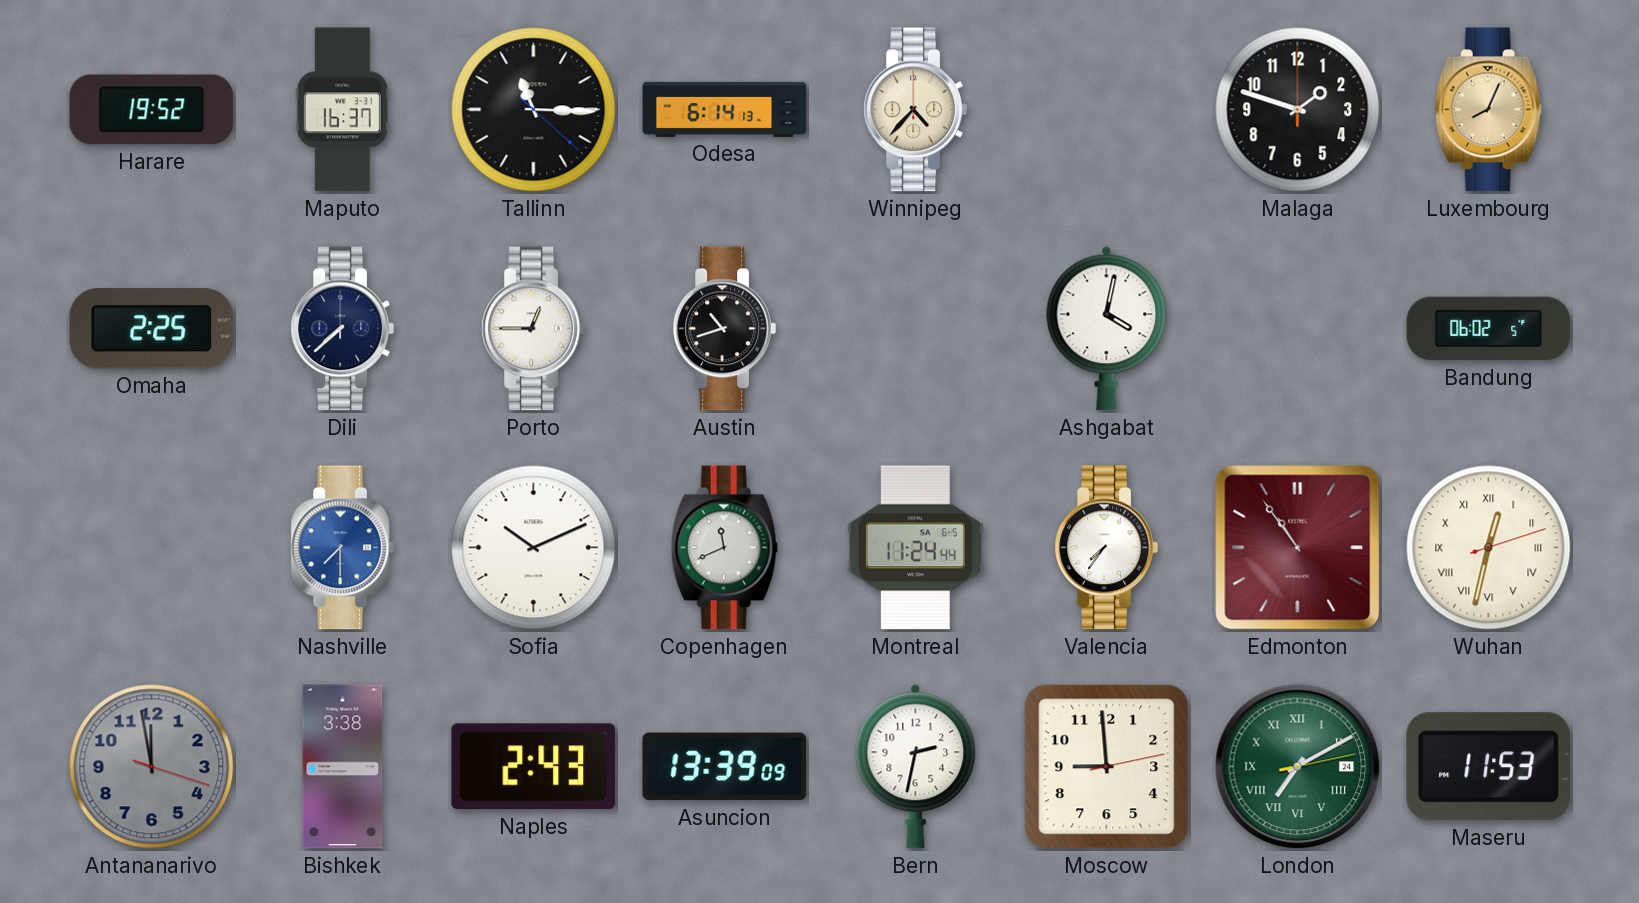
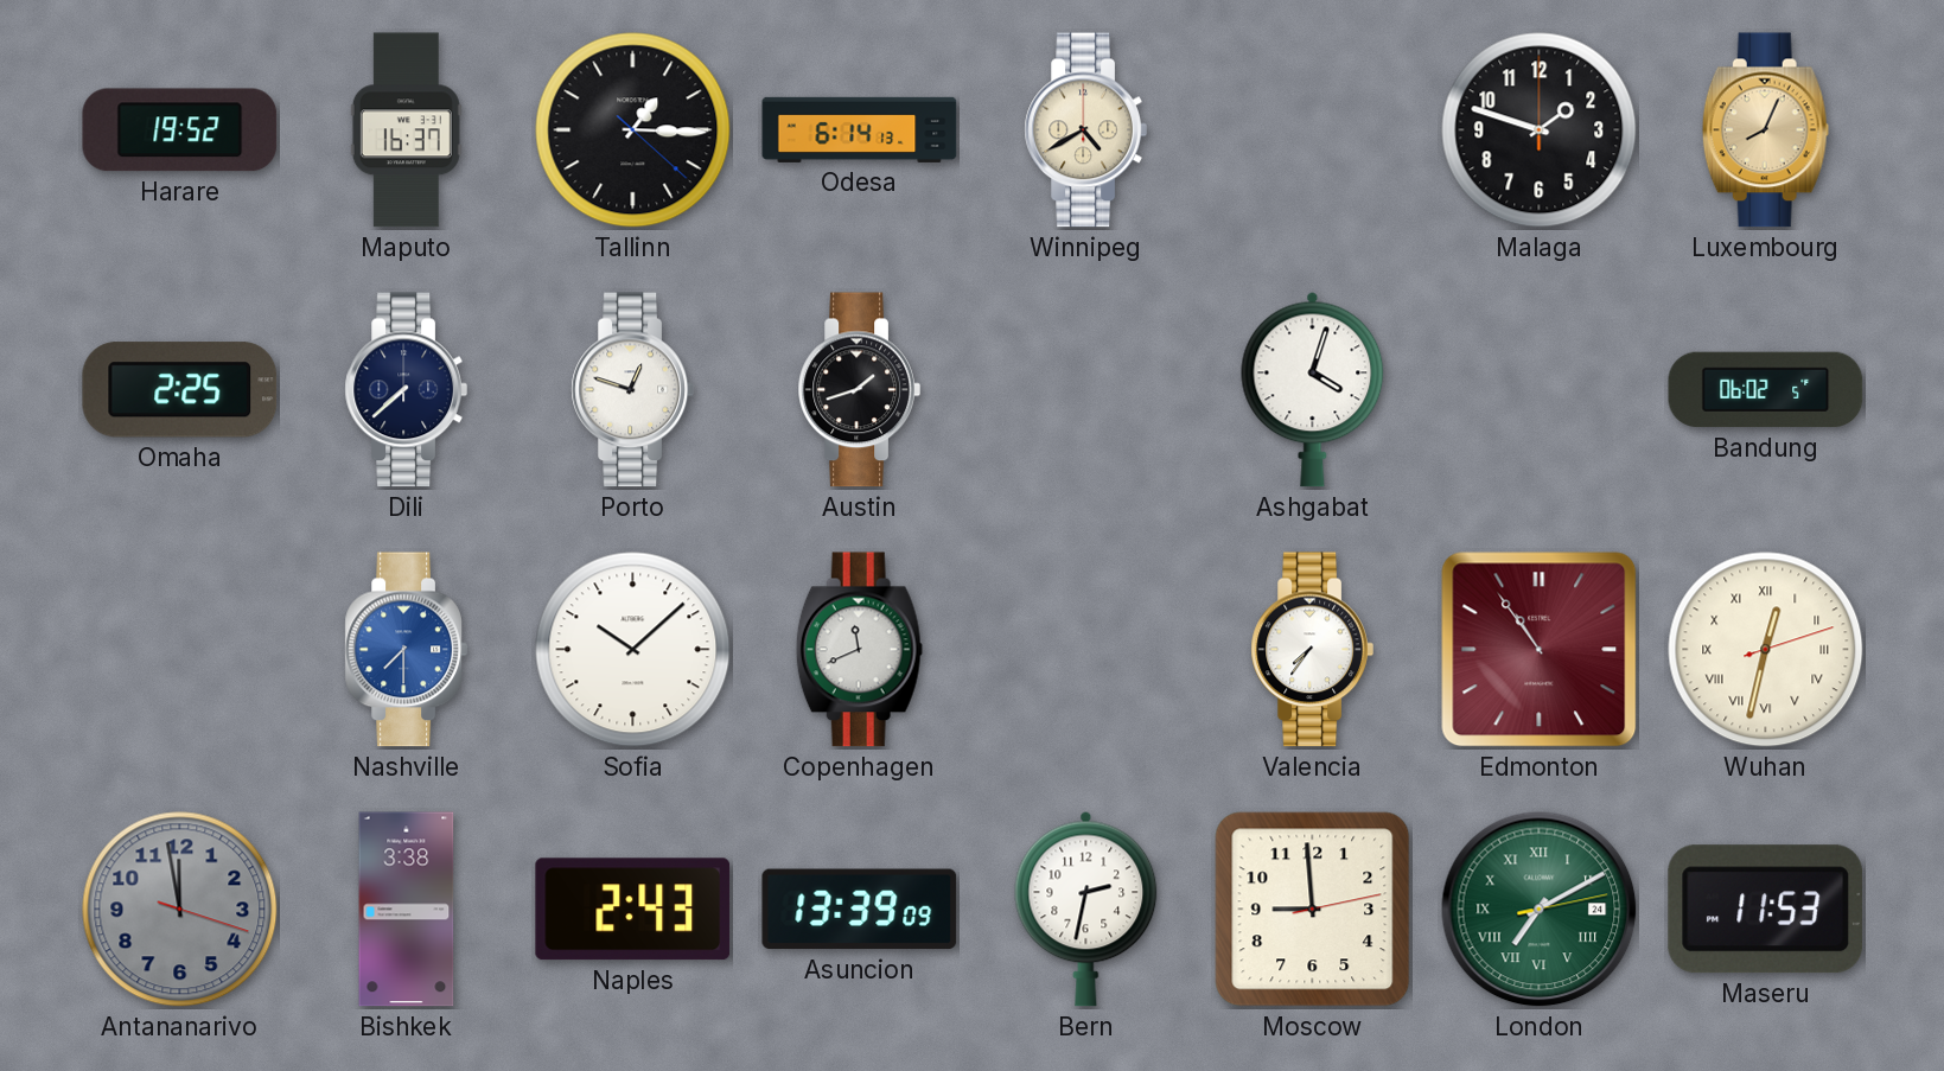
Tallinn: 11:15 -> 1:15 (633, 130)
Winnipeg: 4:37 -> 4:40 (1085, 130)
Porto: 12:45 -> 12:48 (632, 390)
Austin: 10:42 -> 1:42 (859, 390)
Ashgabat: 4:02 -> 4:03 (1313, 389)
Sofia: 10:11 -> 10:08 (633, 650)
Montreal: 11:24 -> none (915, 548)
